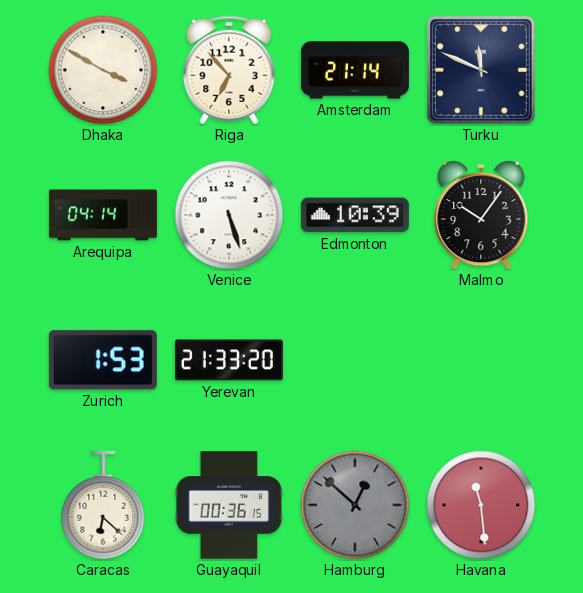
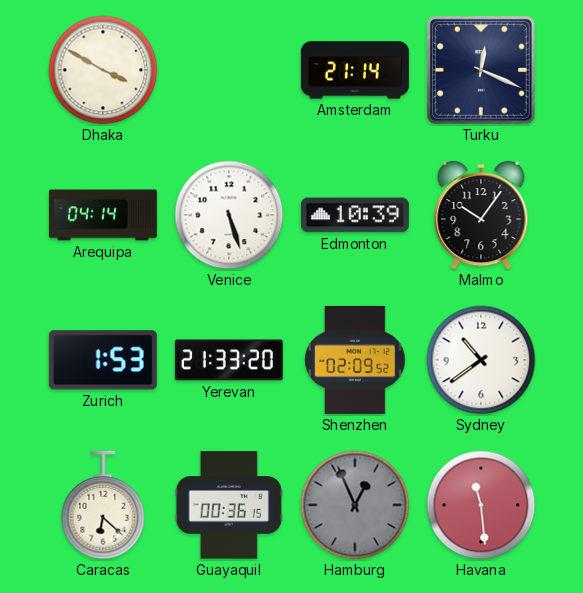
Riga: 6:53 -> none (229, 70)
Turku: 11:49 -> 12:19 (481, 70)
Shenzhen: none -> 02:09 (355, 360)
Sydney: none -> 10:39 (481, 360)
Hamburg: 12:52 -> 12:56 (355, 505)
